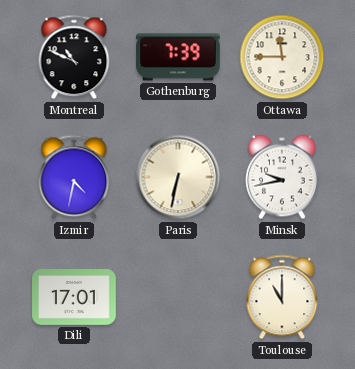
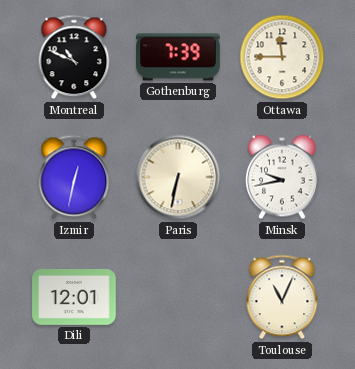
Izmir: 4:32 -> 12:32 (74, 177)
Dili: 17:01 -> 12:01 (74, 298)
Toulouse: 11:00 -> 11:04 (282, 297)
